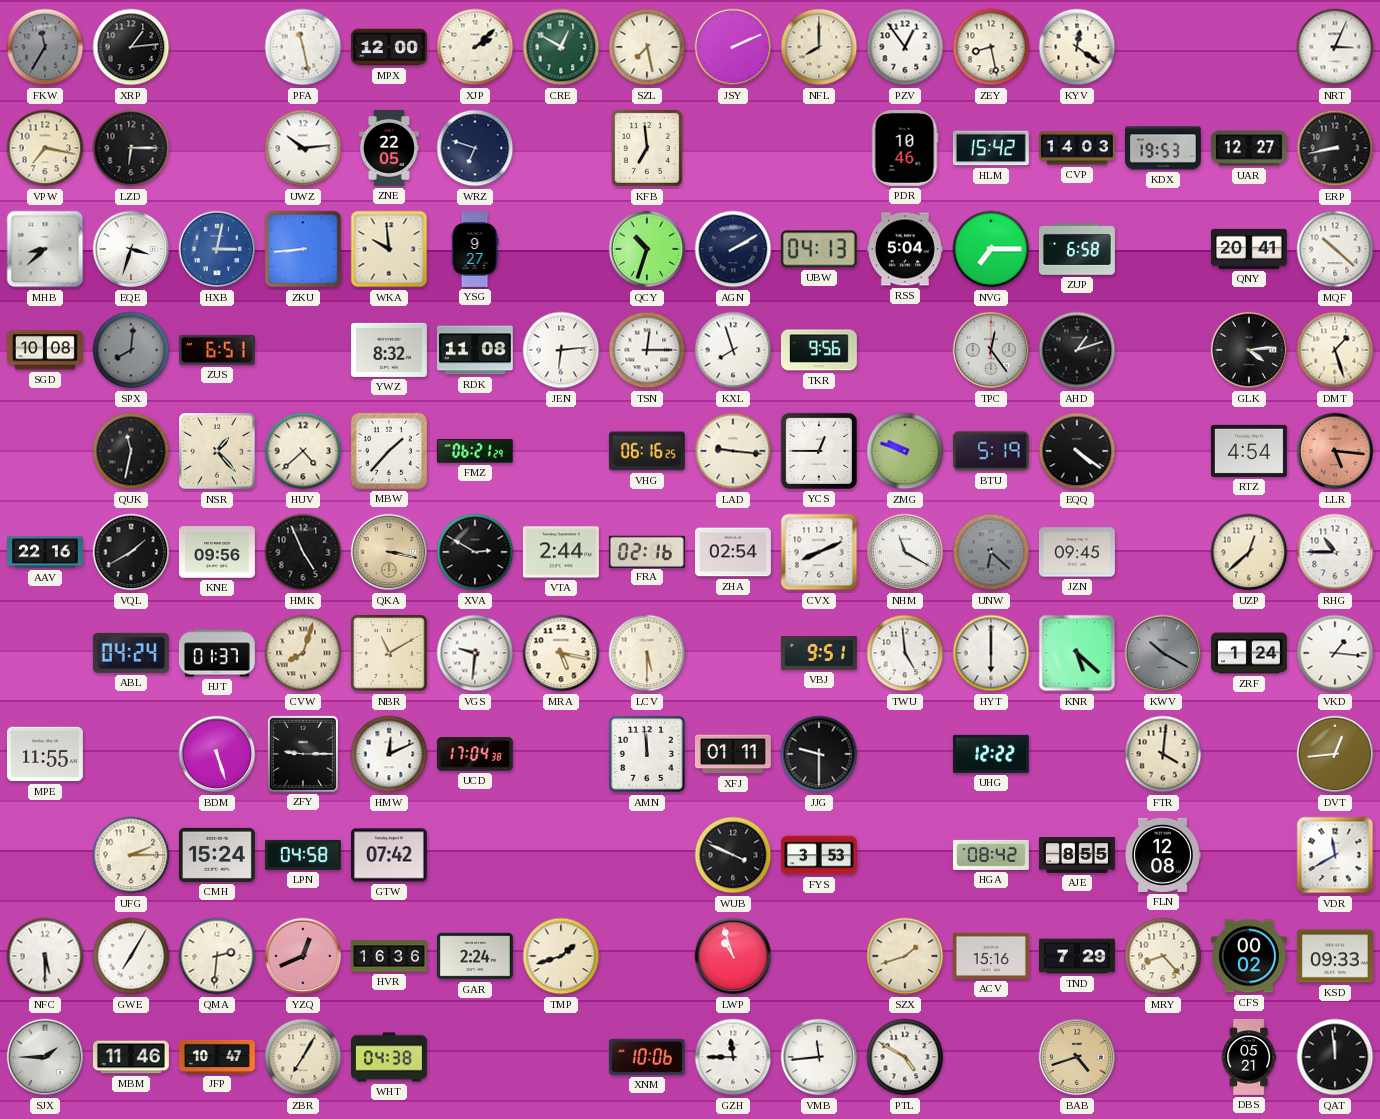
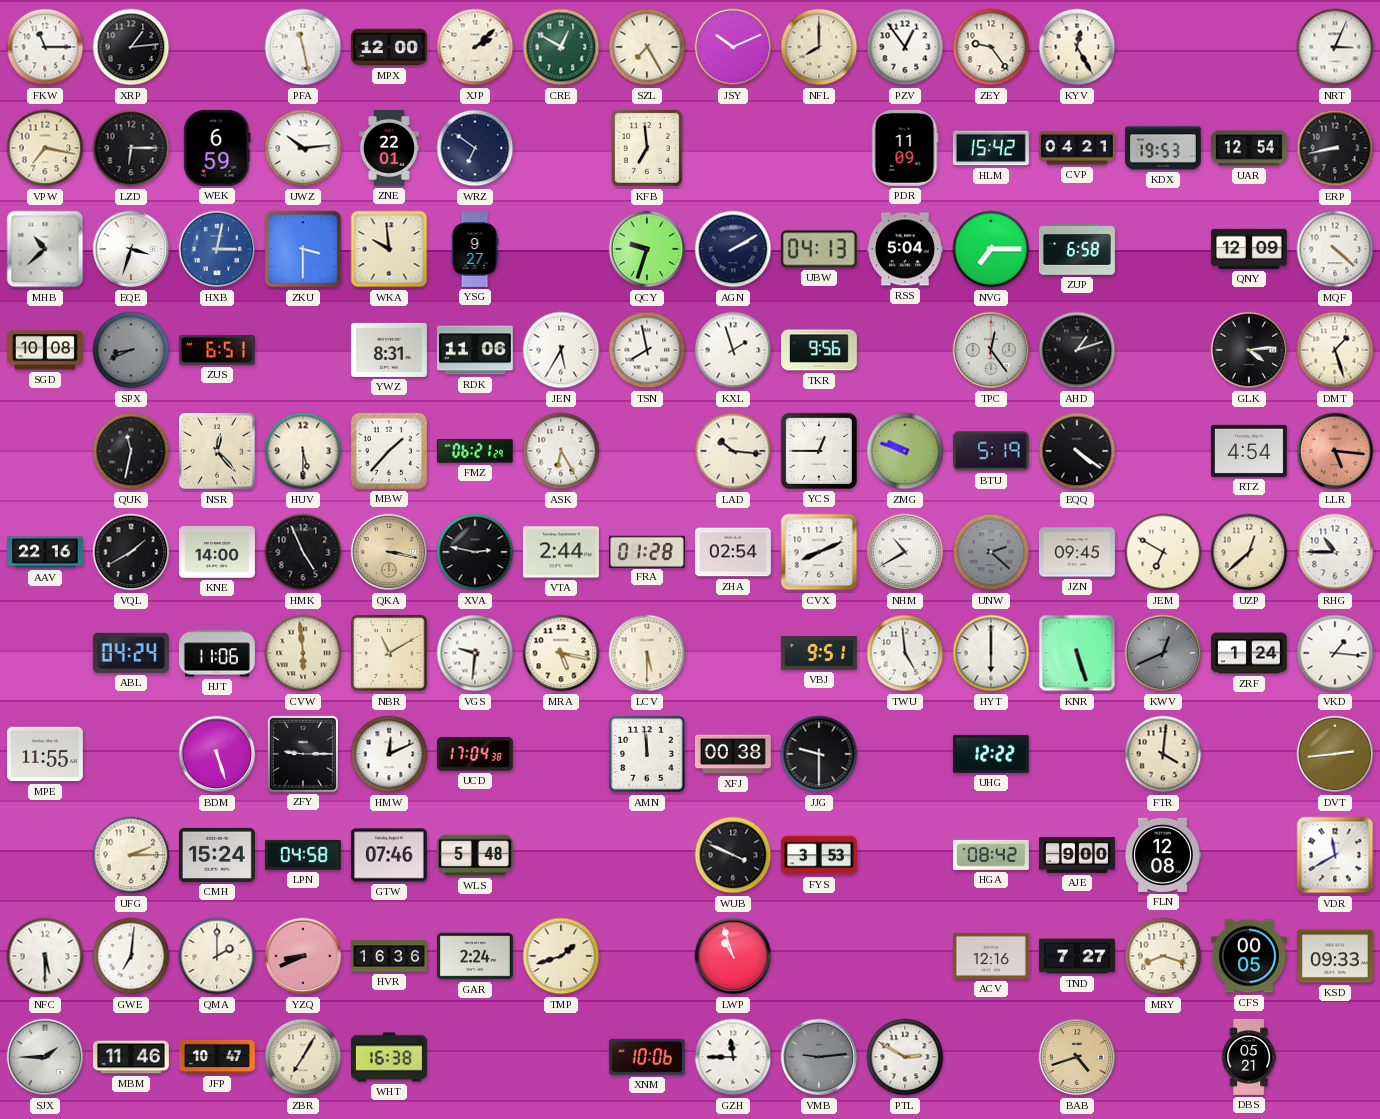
FKW: 11:35 -> 11:15 (45, 47)
FKW dial: grey -> white (45, 47)
SZL: 7:28 -> 7:25 (647, 47)
JSY: 2:11 -> 10:11 (733, 47)
ZEY: 8:28 -> 9:24 (991, 47)
KYV: 12:21 -> 12:25 (1077, 47)
WEK: none -> 6:59 (217, 148)
ZNE: 22:05 -> 22:01 (390, 148)
WRZ: 6:48 -> 6:51 (475, 148)
PDR: 10:46 -> 11:09 (905, 148)
CVP: 14:03 -> 04:21 (1077, 148)
UAR: 12:27 -> 12:54 (1249, 148)
MHB: 8:38 -> 10:38 (45, 249)
ZKU: 8:44 -> 3:30 (303, 249)
QCY: 10:33 -> 9:33 (647, 249)
QNY: 20:41 -> 12:09 (1249, 249)
MQF: 10:22 -> 4:22 (1335, 249)
SPX: 8:01 -> 8:41 (131, 350)
YWZ: 8:32 -> 8:31 (389, 350)
RDK: 11:08 -> 11:06 (475, 350)
JEN: 6:14 -> 5:35 (561, 350)
TSN: 12:15 -> 7:58 (647, 350)
KXL: 7:57 -> 1:57 (733, 350)
NSR: 1:23 -> 12:23 (218, 452)
HUV: 4:38 -> 5:30 (303, 451)
ASK: none -> 6:25 (561, 451)
VHG: 06:16 -> none (647, 451)
LAD: 9:16 -> 10:16 (733, 451)
KNE: 09:56 -> 14:00 (217, 552)
XVA: 2:50 -> 2:47 (475, 552)
FRA: 02:16 -> 01:28 (647, 551)
NHM: 11:20 -> 10:40 (905, 552)
UNW: 6:22 -> 2:22 (991, 552)
JEM: none -> 6:50 (1163, 552)
HJT: 01:37 -> 11:06 (217, 653)
CVW: 8:03 -> 5:59 (303, 653)
KNR: 5:22 -> 5:27 (1077, 653)
KWV: 10:20 -> 12:41 (1163, 653)
XFJ: 01:11 -> 00:38 (733, 754)
DVT: 12:44 -> 2:44 (1335, 754)
GTW: 07:42 -> 07:46 (389, 855)
WLS: none -> 5:48 (475, 855)
AJE: 8:55 -> 9:00 (1077, 856)
GWE: 7:05 -> 7:01 (131, 956)
QMA: 2:31 -> 2:00 (217, 956)
YZQ: 12:41 -> 8:41 (303, 956)
SZX: 1:42 -> none (905, 956)
ACV: 15:16 -> 12:16 (991, 956)
TND: 7:29 -> 7:27 (1077, 956)
MRY: 8:23 -> 8:18 (1163, 956)
CFS: 00:02 -> 00:05 (1249, 956)
WHT: 04:38 -> 16:38 (390, 1057)
VMB: 11:44 -> 9:14 (819, 1057)
VMB dial: white -> grey (819, 1057)
PTL: 4:50 -> 2:50 (905, 1057)
QAT: 11:59 -> none (1335, 1057)
